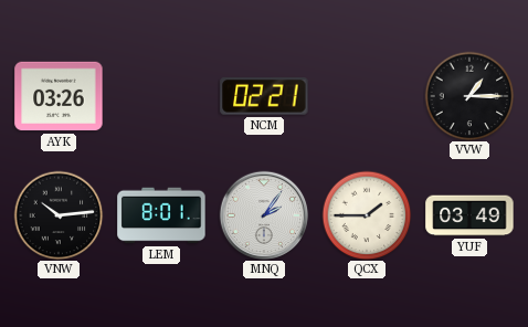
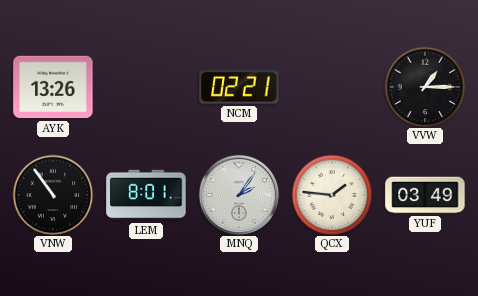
AYK: 03:26 -> 13:26 (53, 87)
VNW: 10:14 -> 10:54 (53, 195)
QCX: 1:45 -> 1:46 (332, 195)
